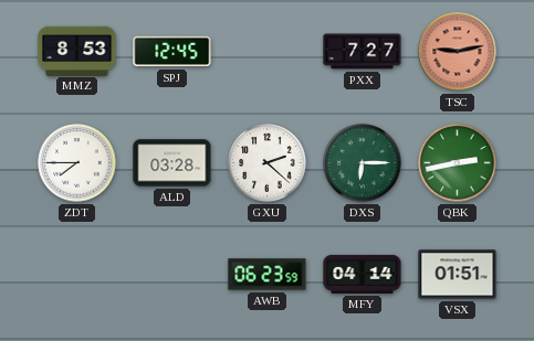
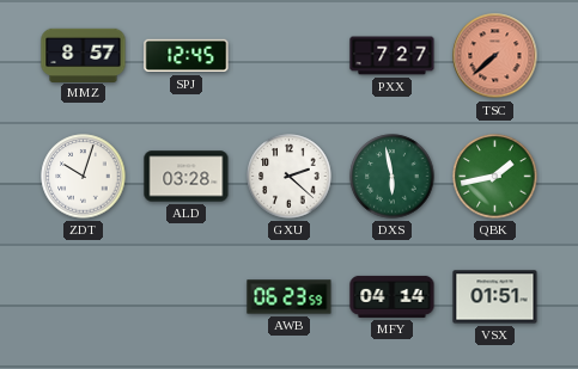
MMZ: 8:53 -> 8:57 (84, 55)
TSC: 9:13 -> 7:38 (495, 56)
ZDT: 7:45 -> 10:03 (84, 177)
DXS: 6:15 -> 5:58 (393, 177)
QBK: 2:43 -> 1:43 (495, 177)
